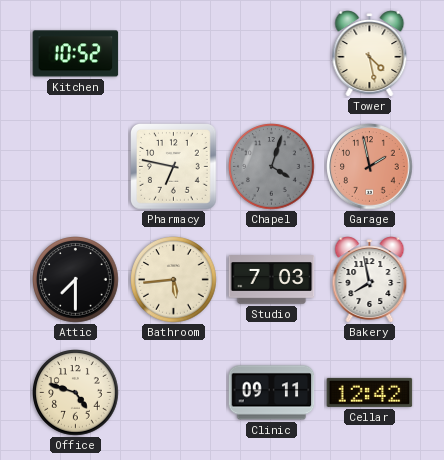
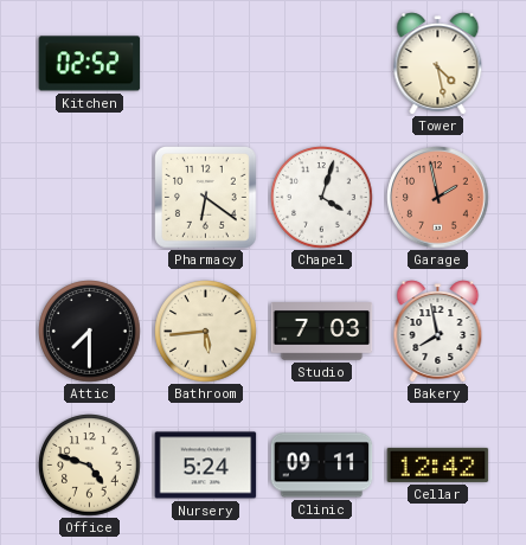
Kitchen: 10:52 -> 02:52 (90, 64)
Pharmacy: 6:47 -> 6:21 (206, 198)
Chapel dial: grey -> white (322, 198)
Nursery: none -> 5:24 (206, 466)
